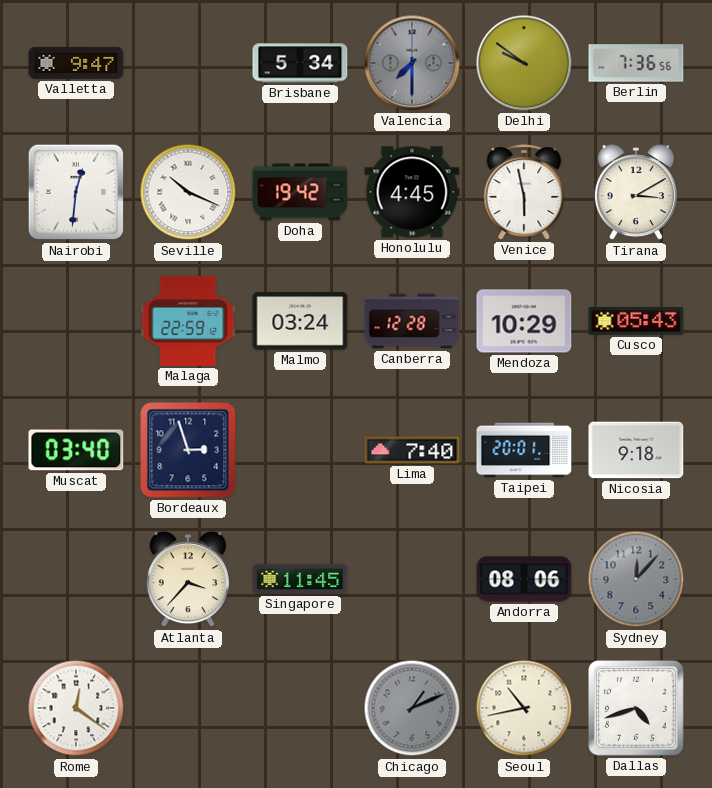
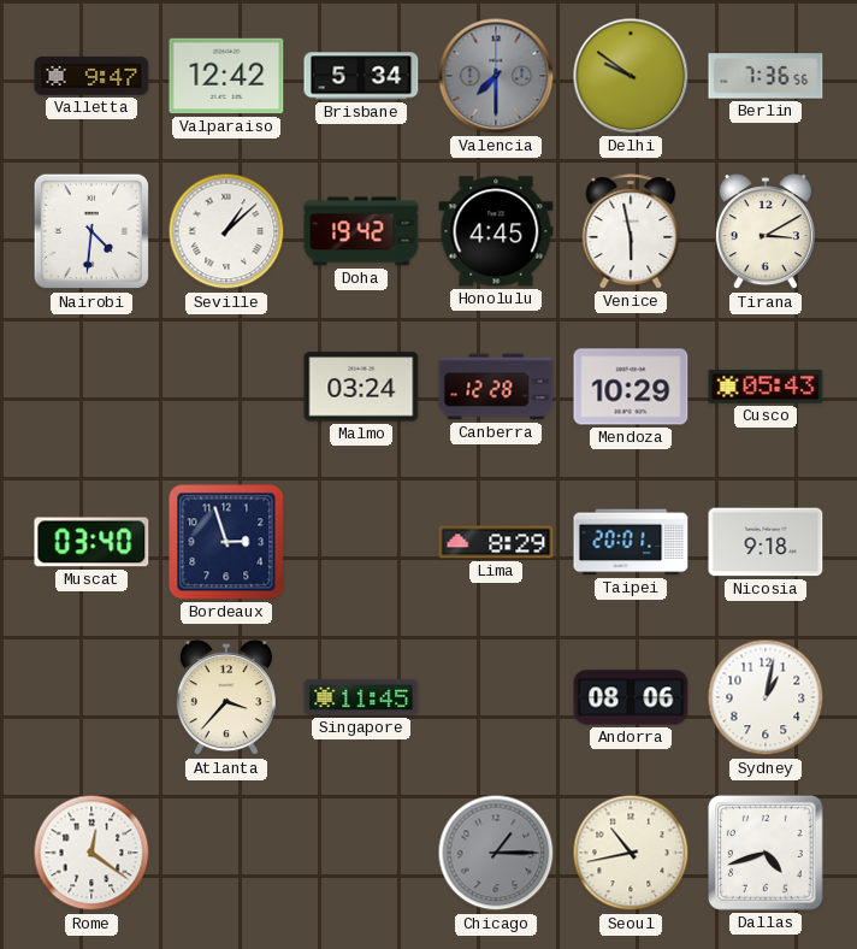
Valparaiso: none -> 12:42 (226, 76)
Nairobi: 12:31 -> 4:31 (91, 231)
Seville: 10:19 -> 1:08 (226, 231)
Malaga: 22:59 -> none (188, 321)
Lima: 7:40 -> 8:29 (496, 542)
Sydney: 12:07 -> 1:02 (766, 697)
Sydney dial: grey -> white (766, 697)
Chicago: 1:11 -> 1:15 (496, 853)
